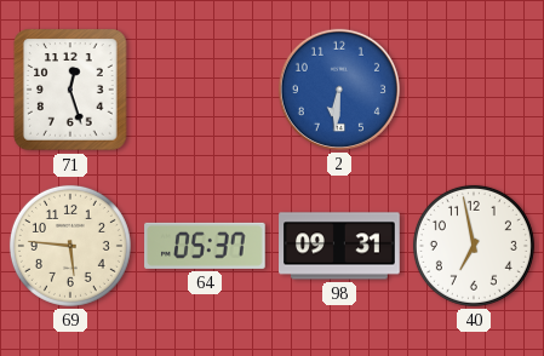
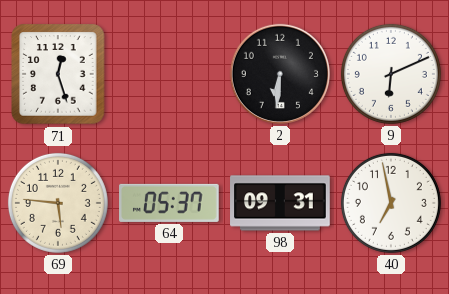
2 dial: blue -> black (280, 74)
9: none -> 6:11 (391, 74)
